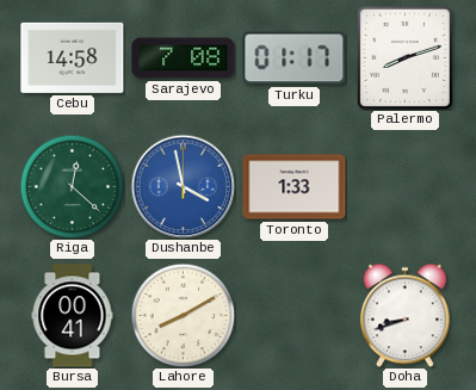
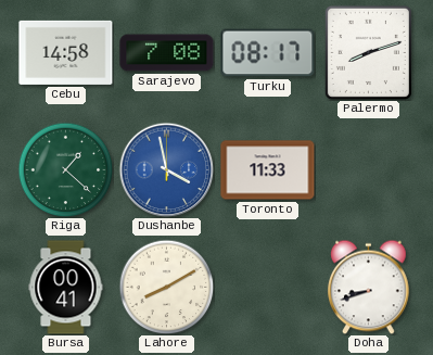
Turku: 01:17 -> 08:17 (268, 53)
Riga: 12:22 -> 1:22 (65, 169)
Toronto: 1:33 -> 11:33 (268, 170)
